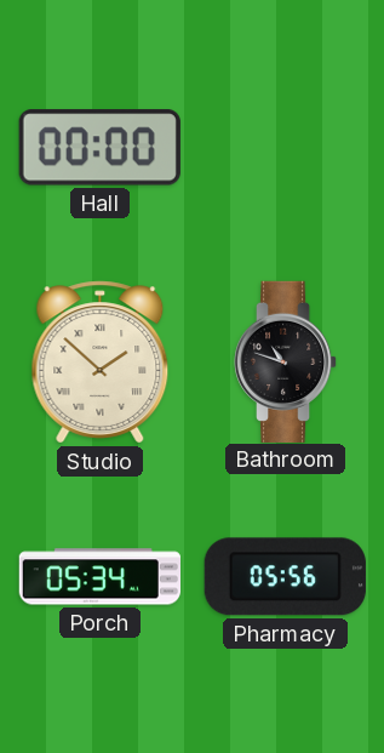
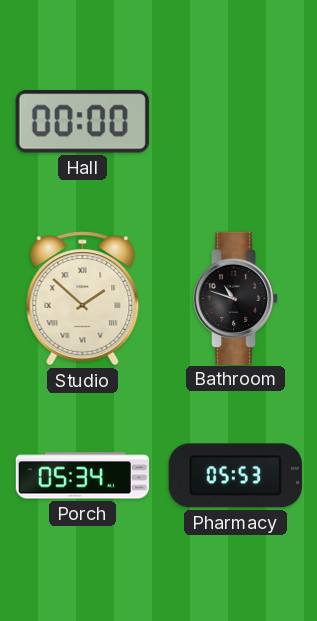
Pharmacy: 05:56 -> 05:53 (235, 476)
